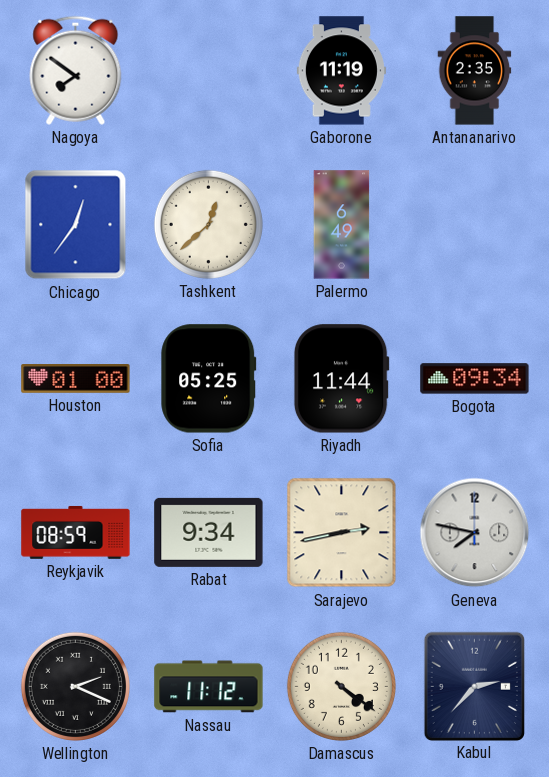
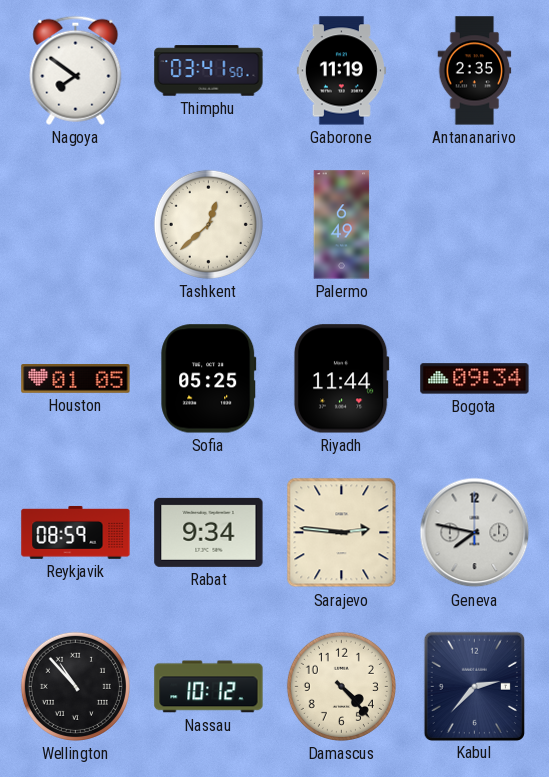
Thimphu: none -> 03:41 (209, 71)
Chicago: 12:36 -> none (76, 225)
Houston: 01:00 -> 01:05 (76, 379)
Sarajevo: 2:43 -> 2:46 (342, 533)
Wellington: 2:19 -> 10:53 (75, 686)
Nassau: 11:12 -> 10:12 (209, 687)
Damascus: 4:21 -> 4:23 (341, 686)
